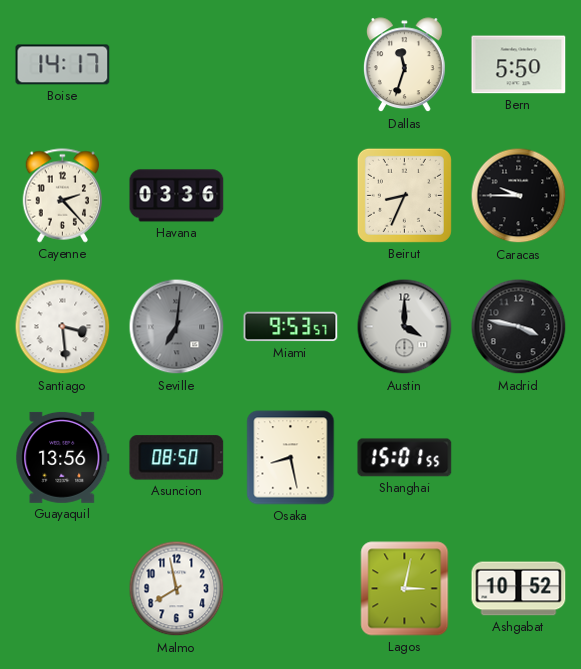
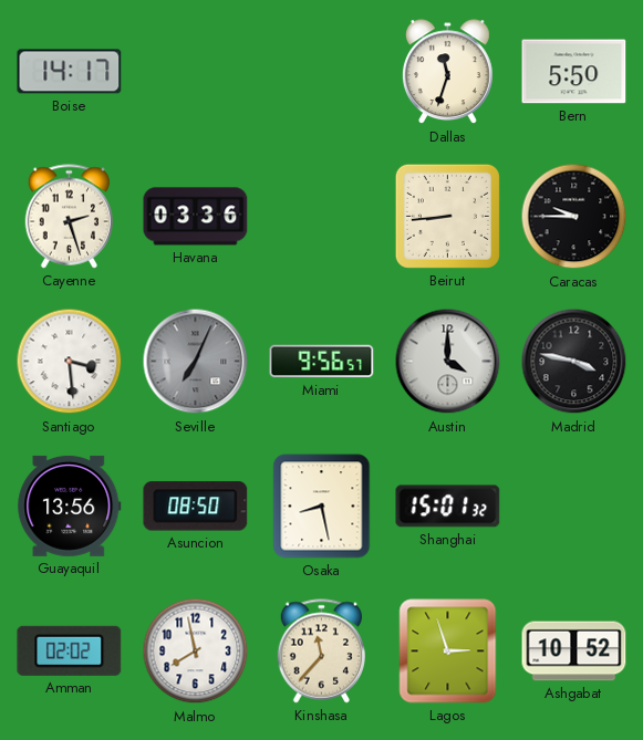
Cayenne: 2:23 -> 2:27 (70, 217)
Beirut: 8:34 -> 8:44 (447, 216)
Seville: 7:01 -> 7:04 (196, 362)
Miami: 9:53 -> 9:56 (322, 362)
Shanghai: 15:01:55 -> 15:01:32 (448, 507)
Amman: none -> 02:02 (70, 650)
Kinshasa: none -> 11:37 (322, 652)
Lagos: 3:02 -> 2:57 (448, 652)
